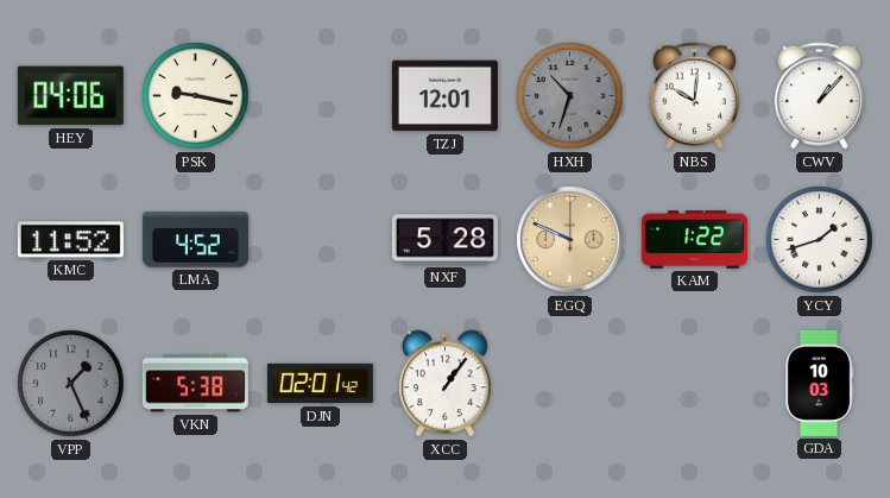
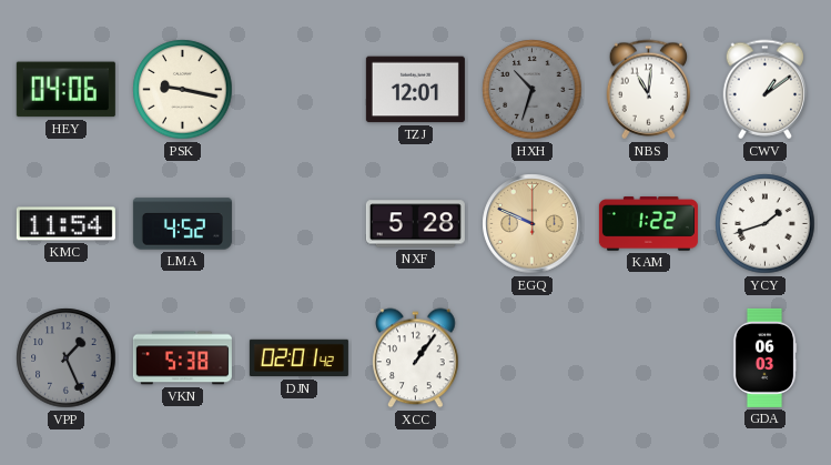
NBS: 10:01 -> 11:01 (649, 90)
CWV: 1:07 -> 1:09 (766, 90)
KMC: 11:52 -> 11:54 (65, 224)
GDA: 10:03 -> 06:03 (764, 357)
